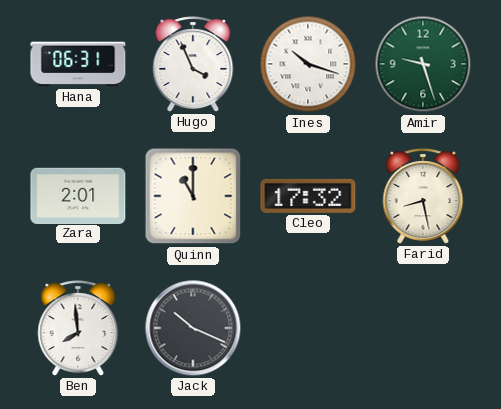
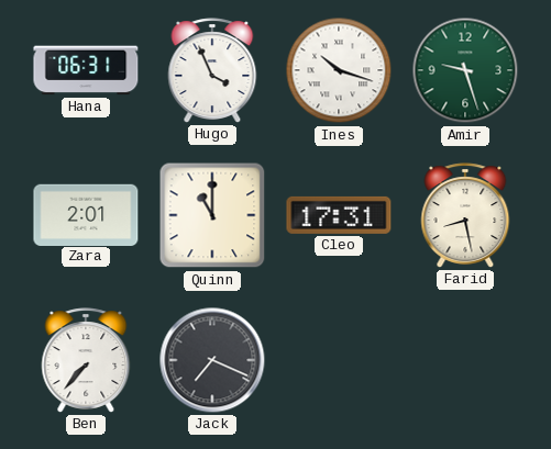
Cleo: 17:32 -> 17:31 (339, 215)
Ben: 7:59 -> 7:37 (86, 360)
Jack: 10:19 -> 7:19 (212, 360)
